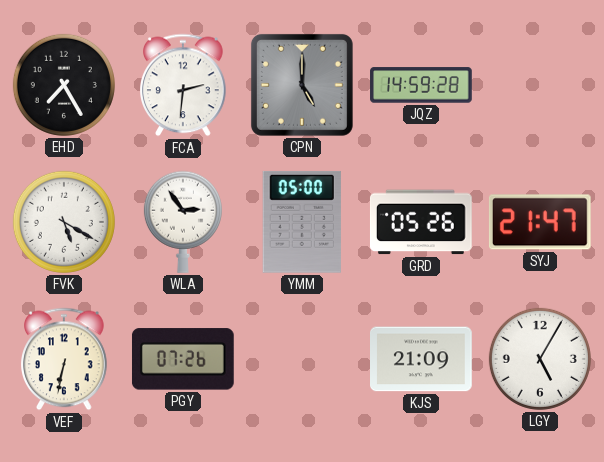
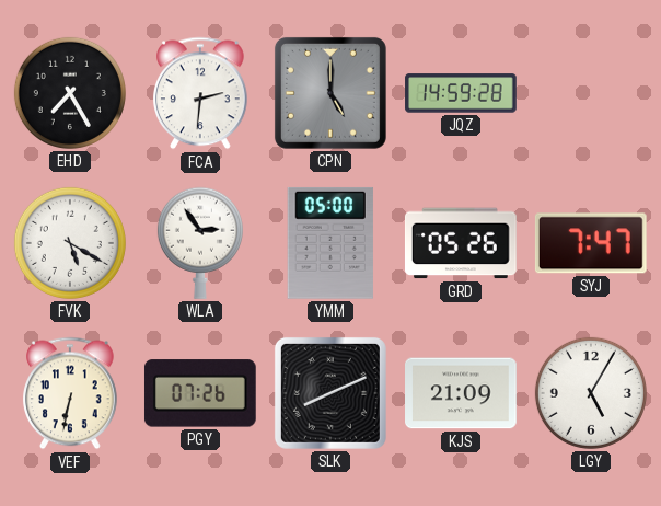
SYJ: 21:47 -> 7:47 (591, 243)
SLK: none -> 8:11 (330, 393)
